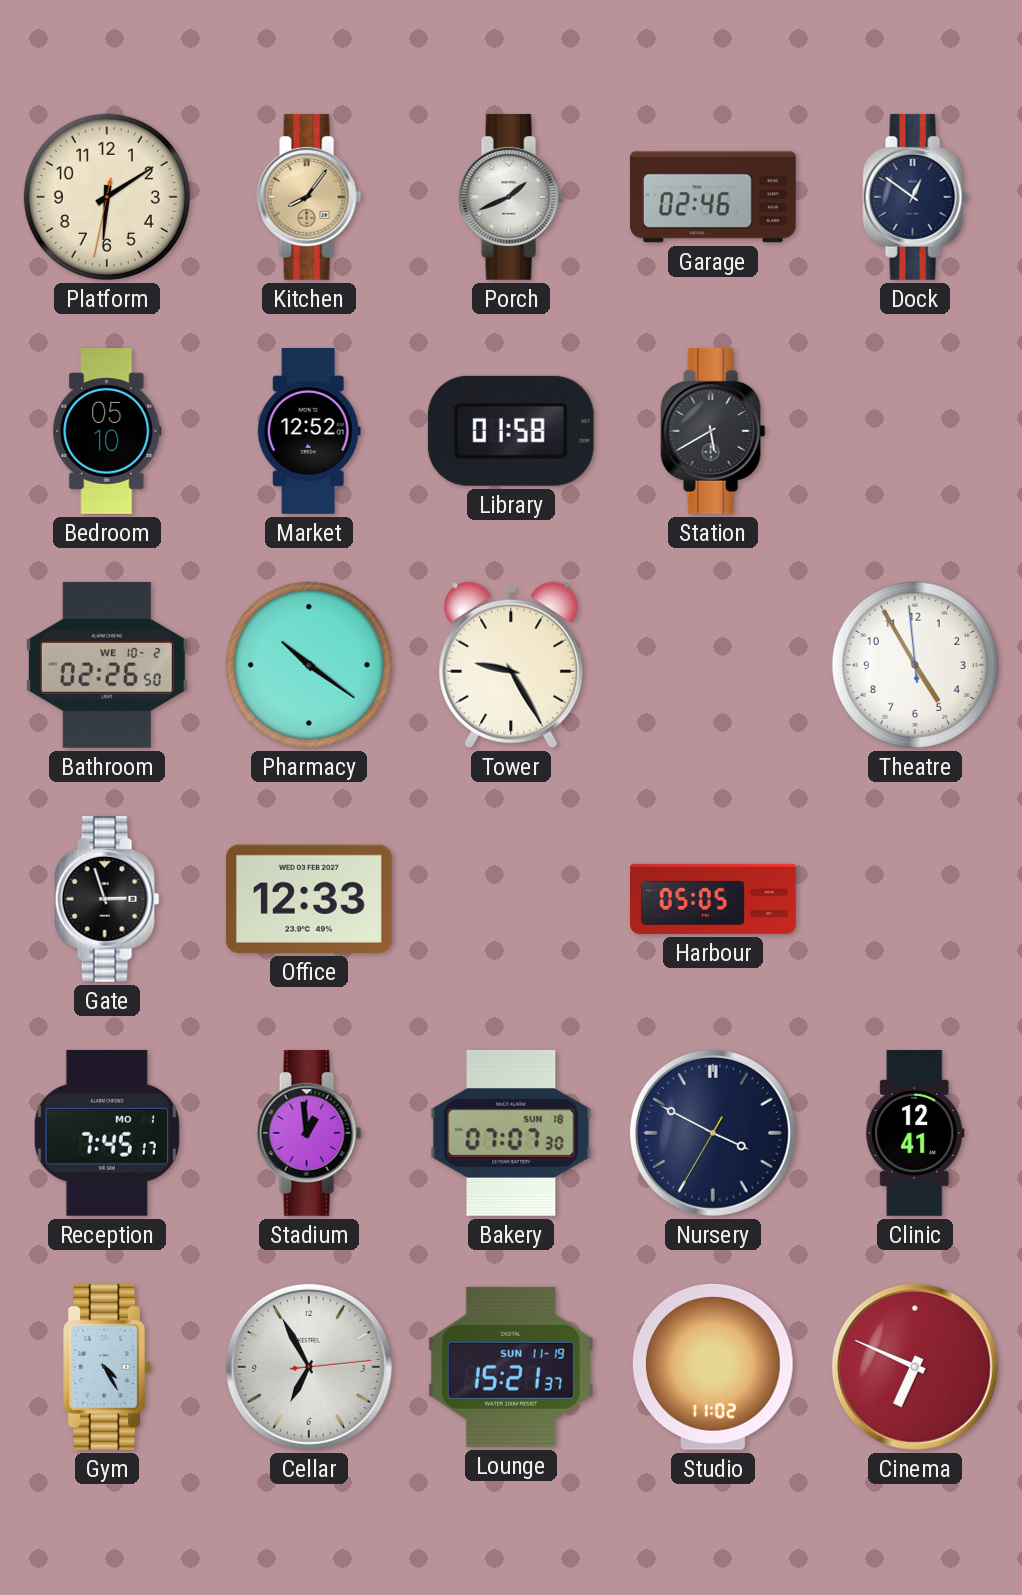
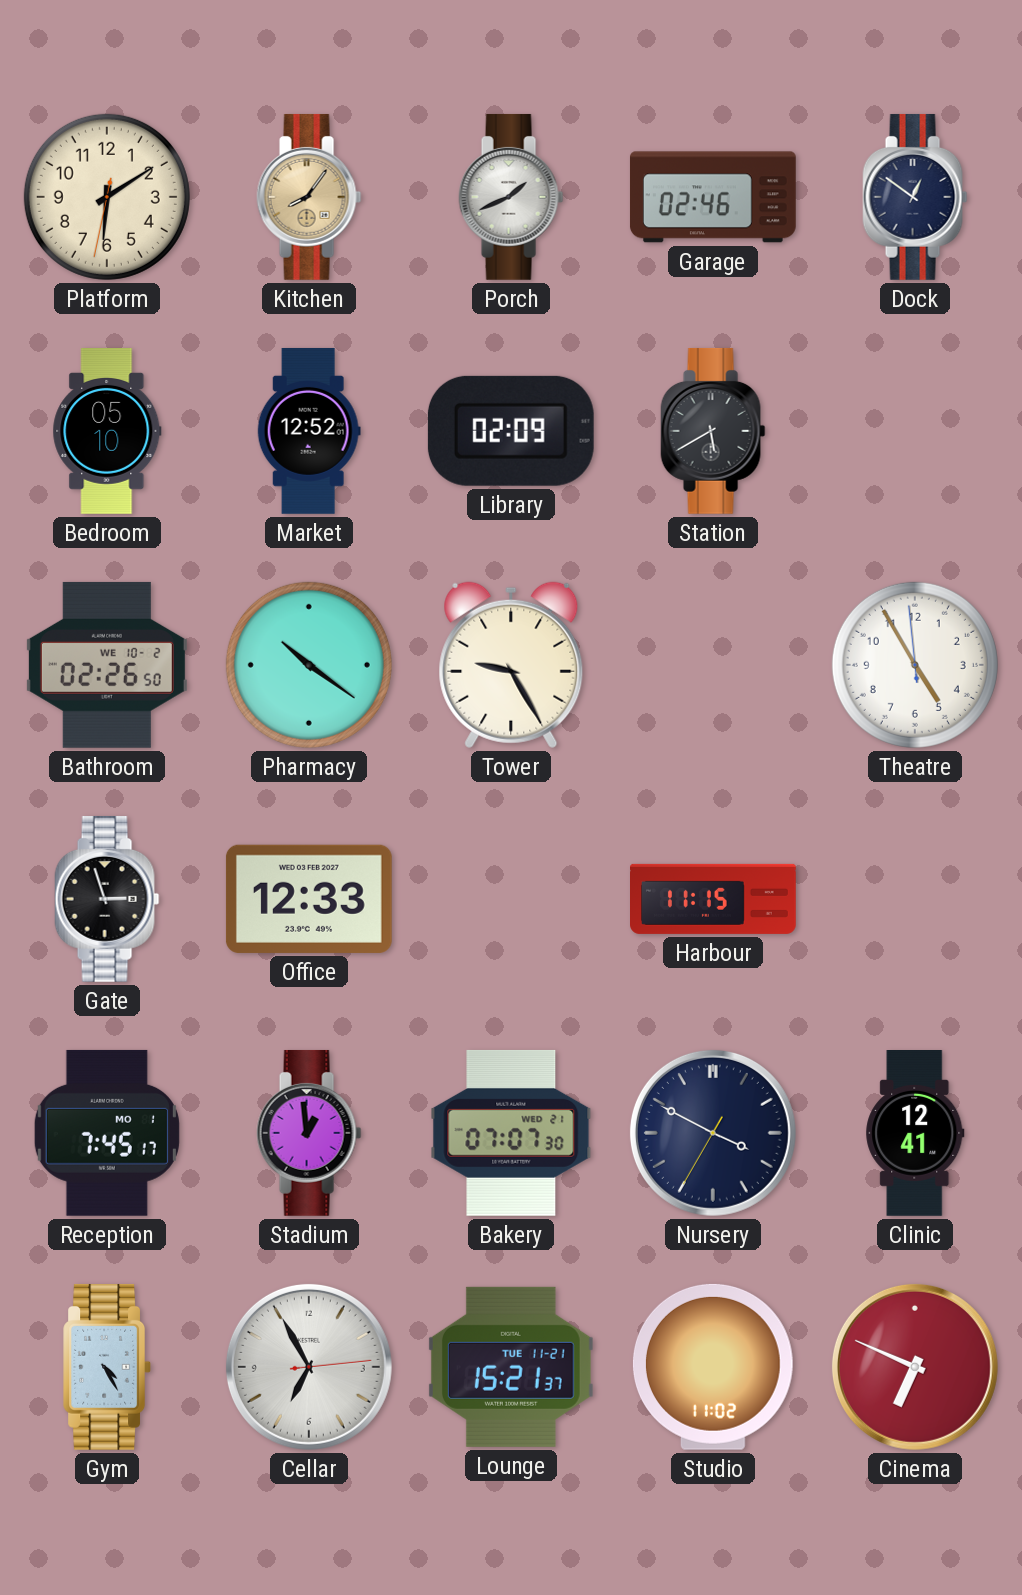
Library: 01:58 -> 02:09 (511, 431)
Harbour: 05:05 -> 11:15 (714, 899)
Bakery date: SUN 18 -> WED 21 (511, 1133)
Lounge date: SUN 11-19 -> TUE 11-21 (511, 1367)
